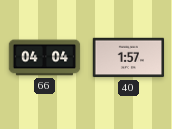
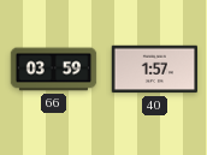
66: 04:04 -> 03:59 (54, 70)
